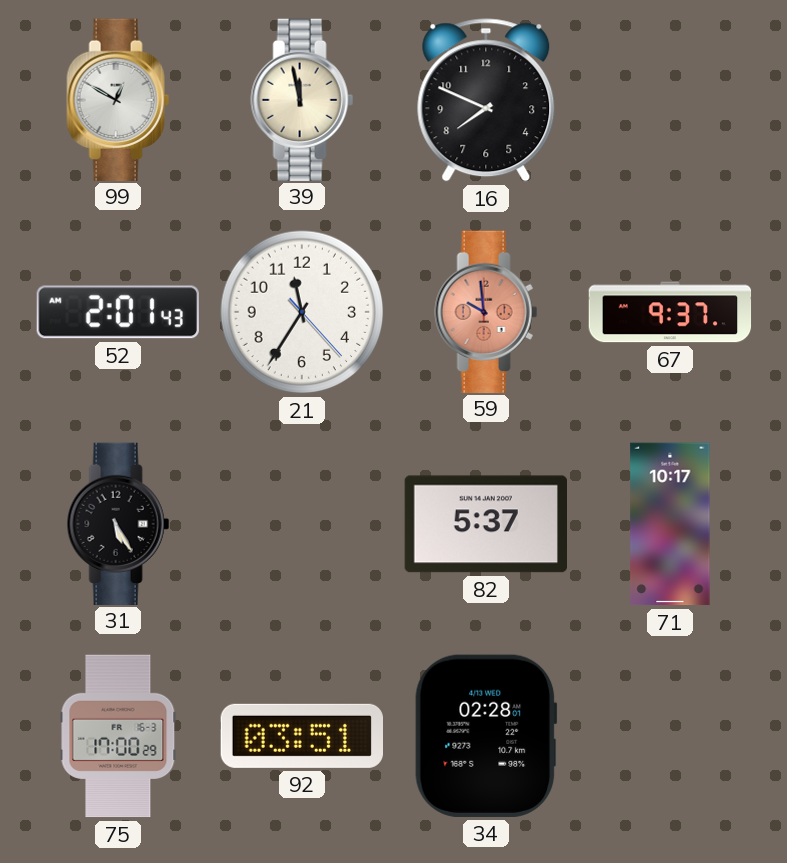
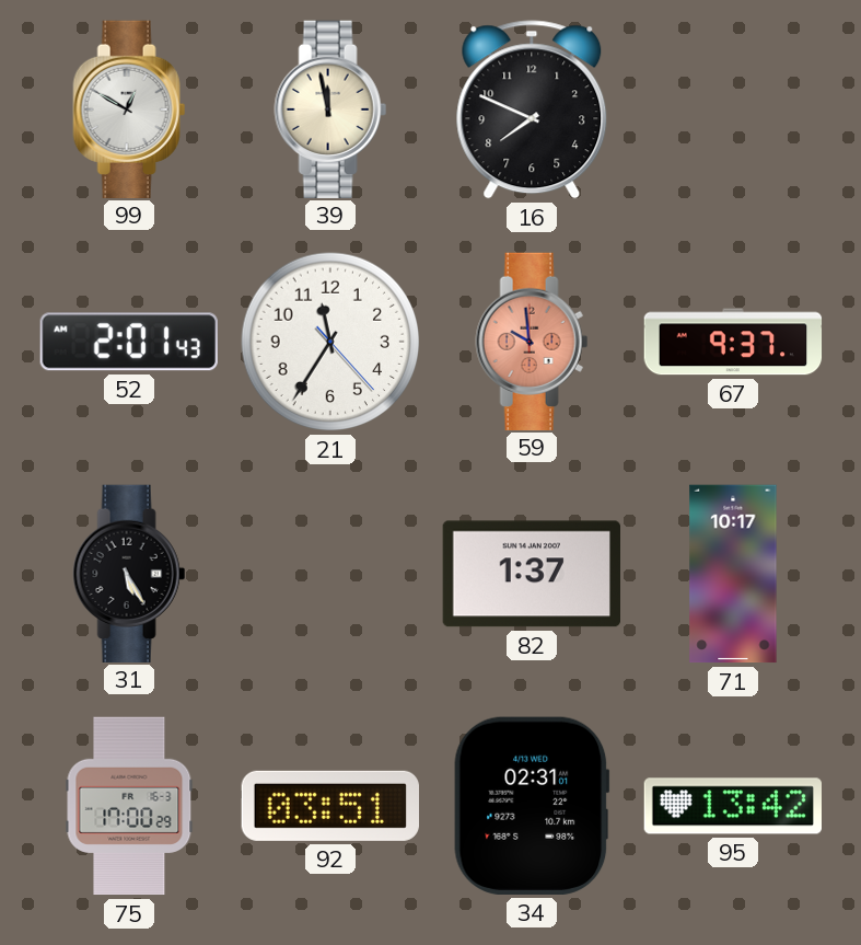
82: 5:37 -> 1:37 (531, 574)
34: 02:28 -> 02:31 (532, 806)
95: none -> 13:42 (732, 806)
